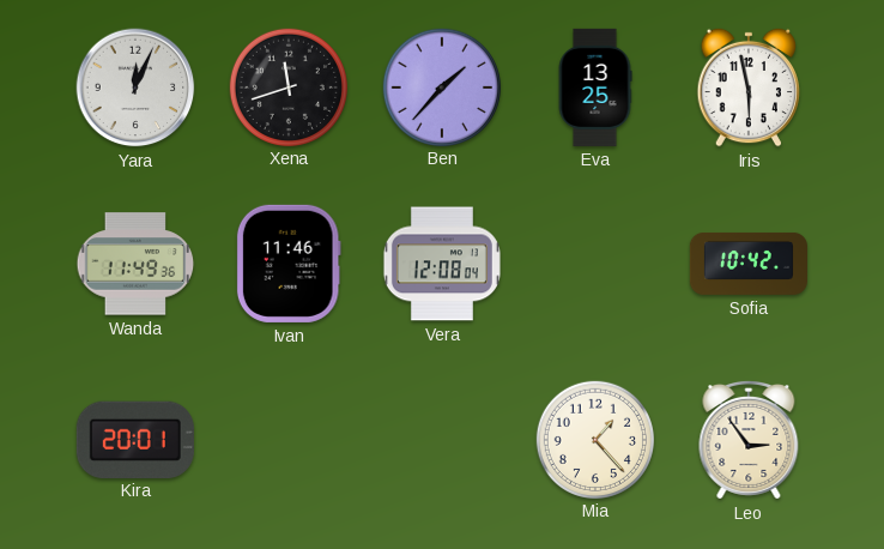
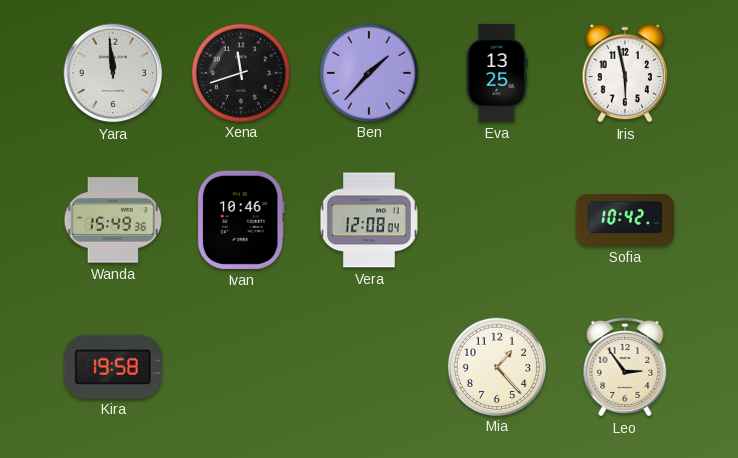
Yara: 12:04 -> 11:59 (113, 73)
Wanda: 11:49 -> 15:49 (113, 220)
Ivan: 11:46 -> 10:46 (241, 220)
Kira: 20:01 -> 19:58 (113, 366)
